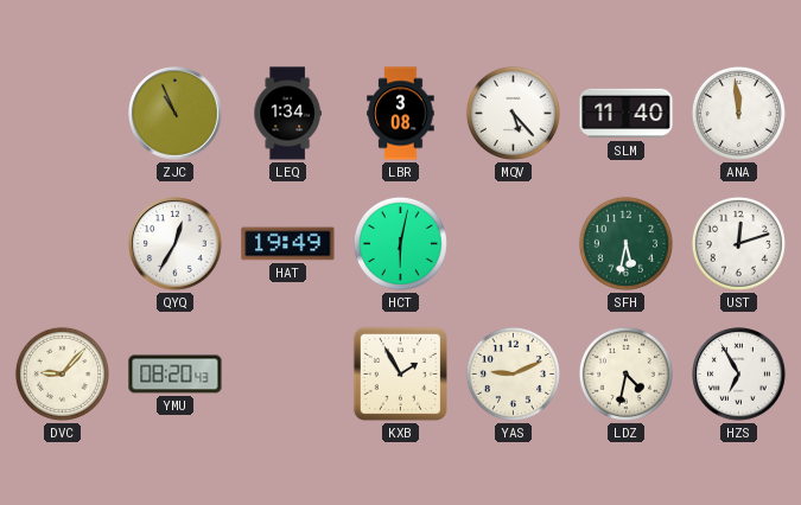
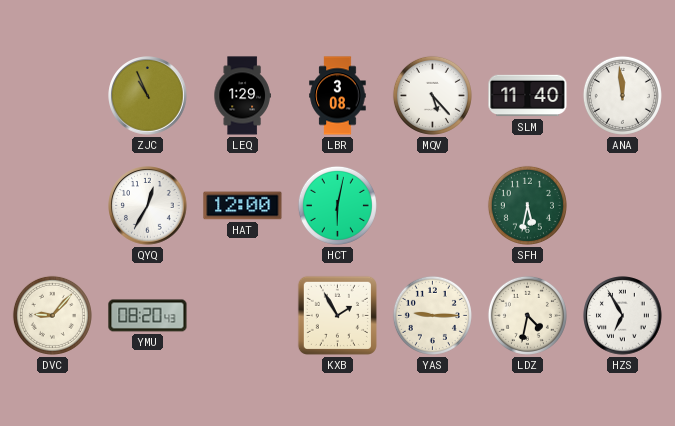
LEQ: 1:34 -> 1:29 (242, 96)
HAT: 19:49 -> 12:00 (243, 206)
UST: 12:12 -> none (738, 243)
YAS: 9:11 -> 9:15 (432, 315)
